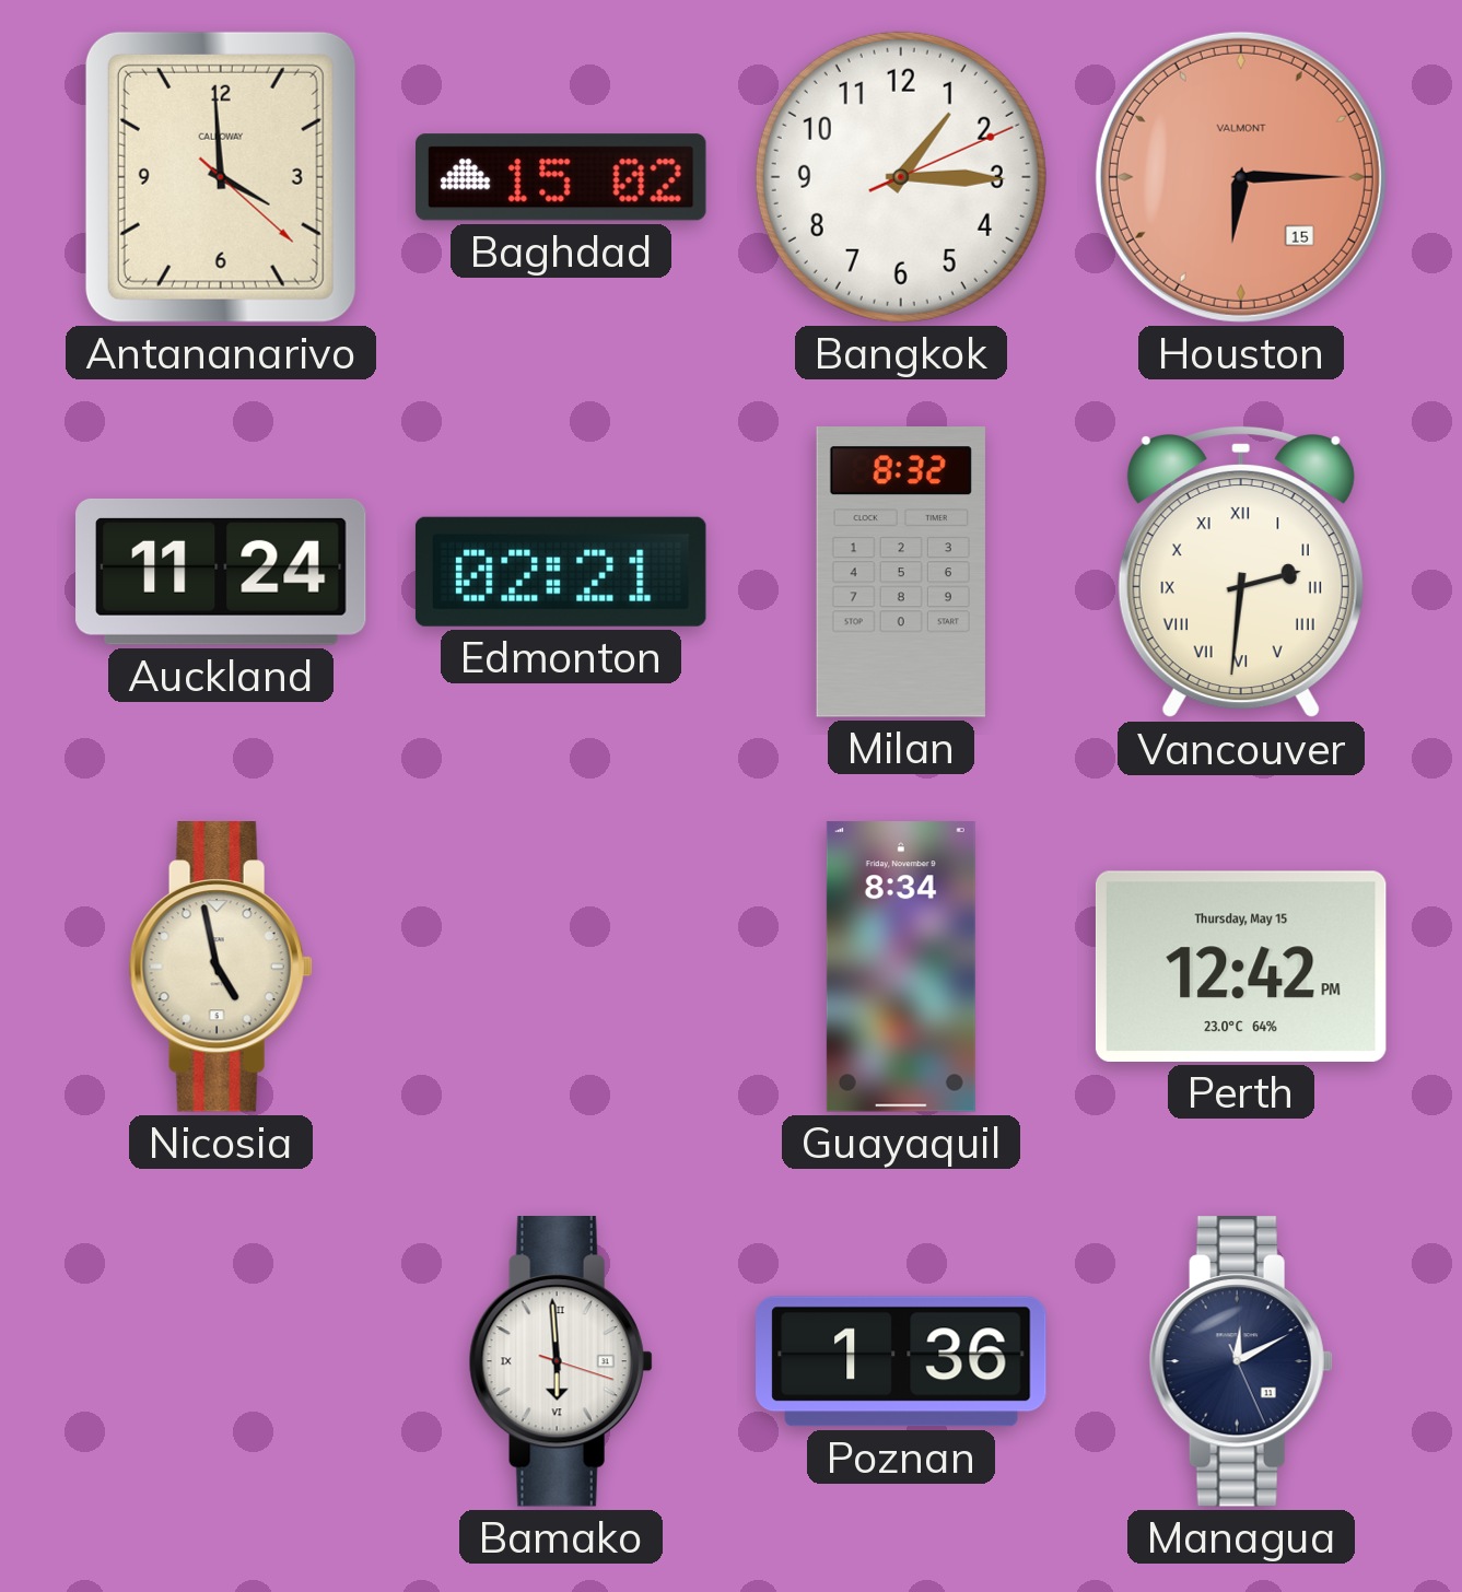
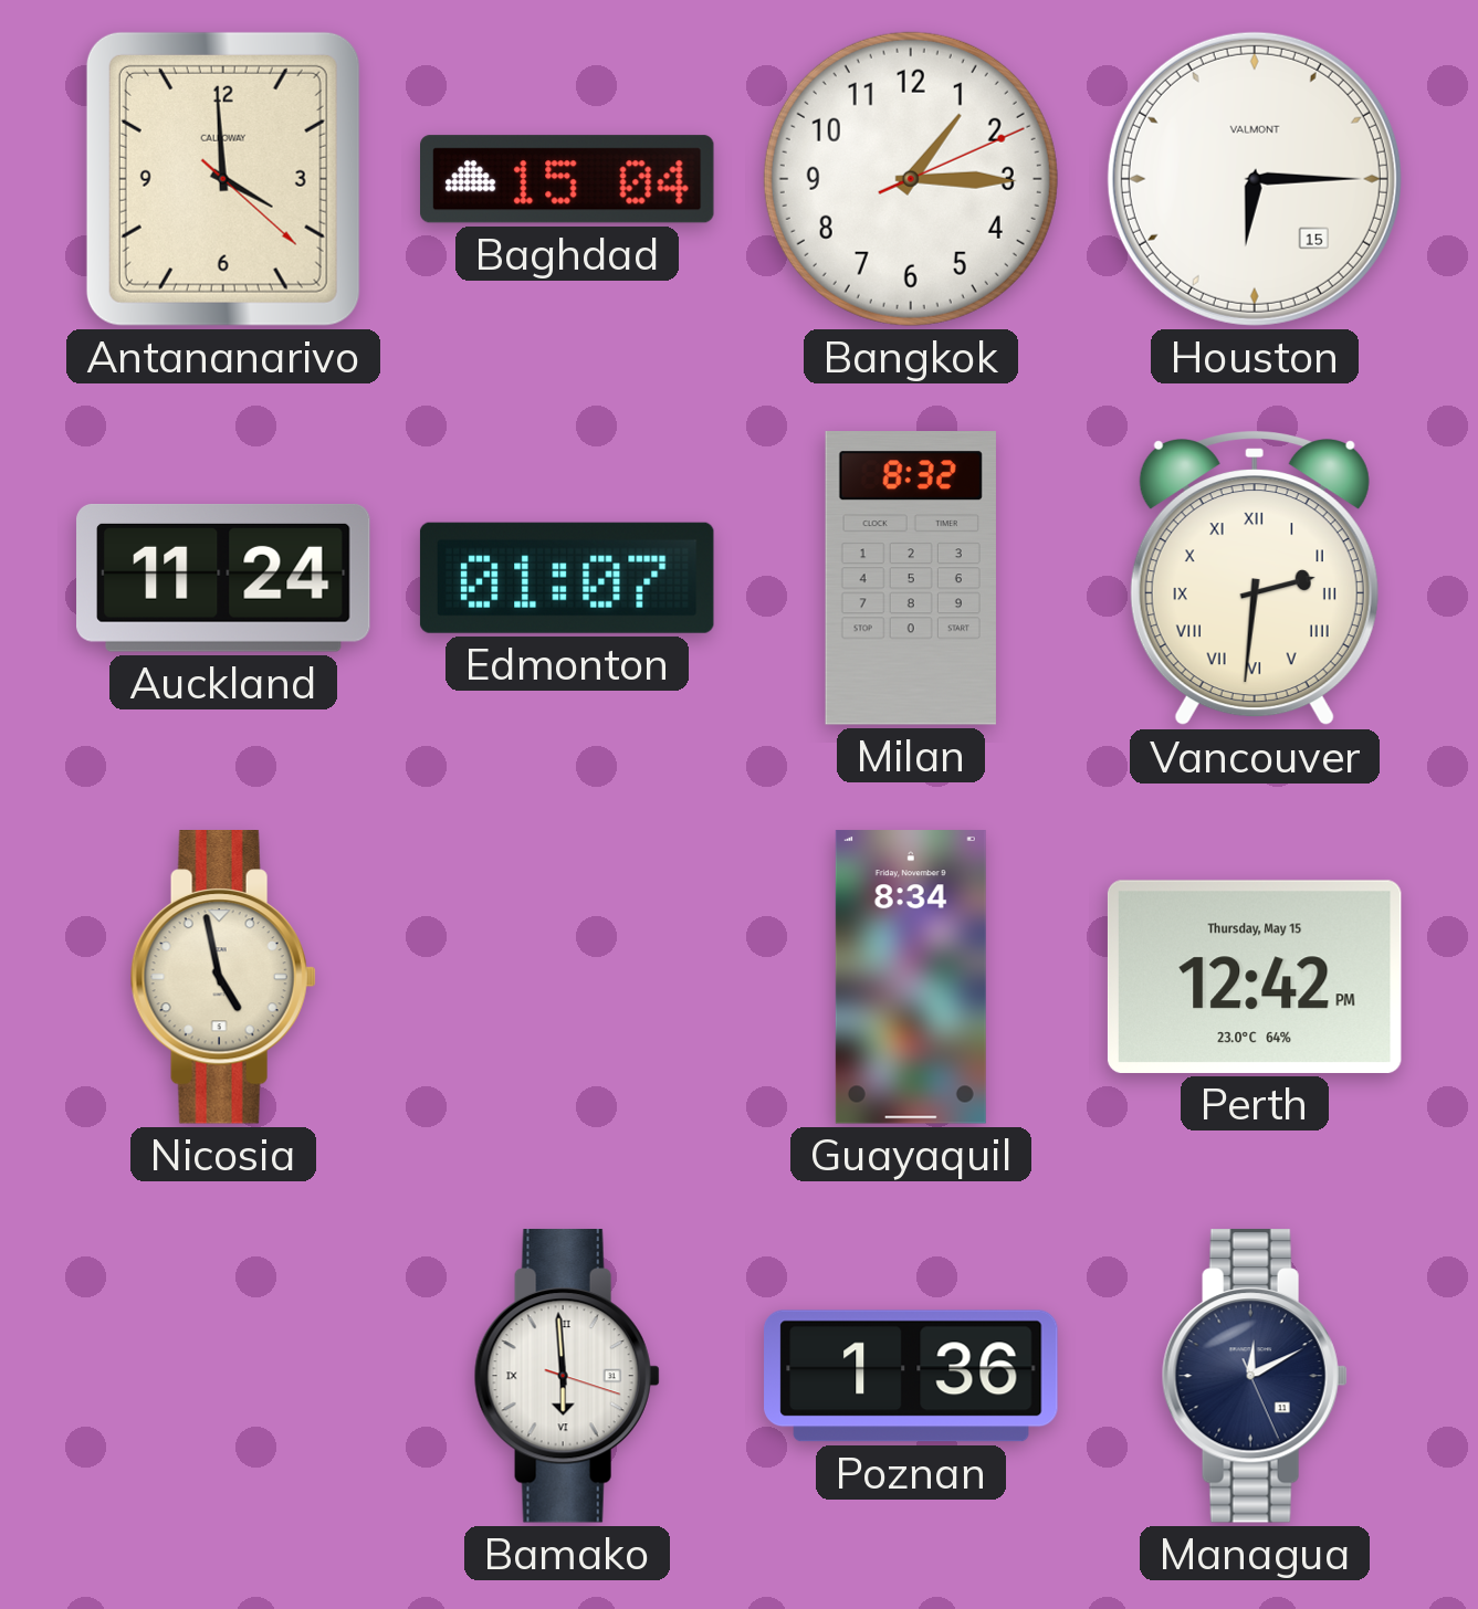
Baghdad: 15:02 -> 15:04 (568, 179)
Houston dial: salmon -> white (1255, 179)
Edmonton: 02:21 -> 01:07 (567, 578)
